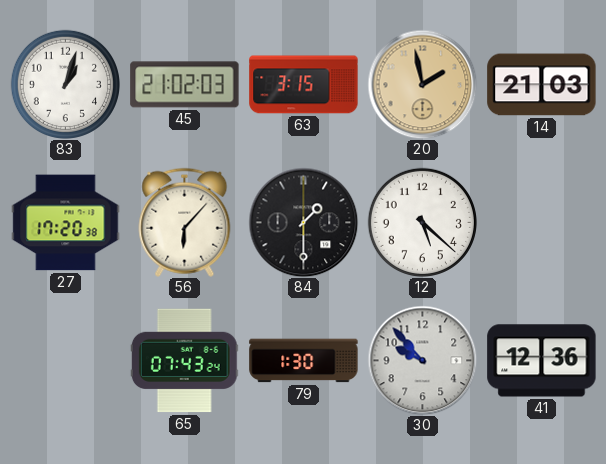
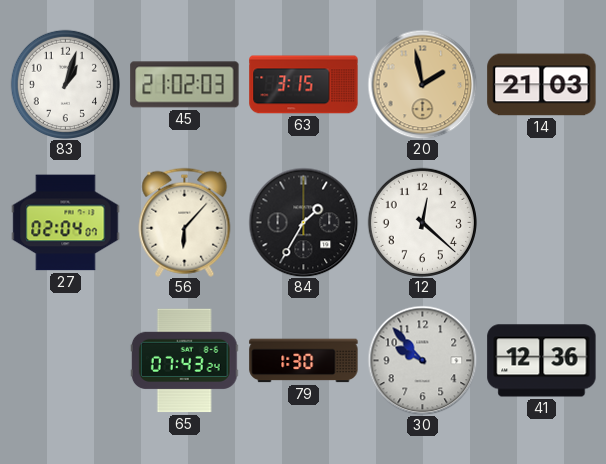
27: 17:20 -> 02:04 (66, 223)
84: 1:30 -> 1:35 (303, 222)
12: 5:22 -> 12:22 (422, 222)
